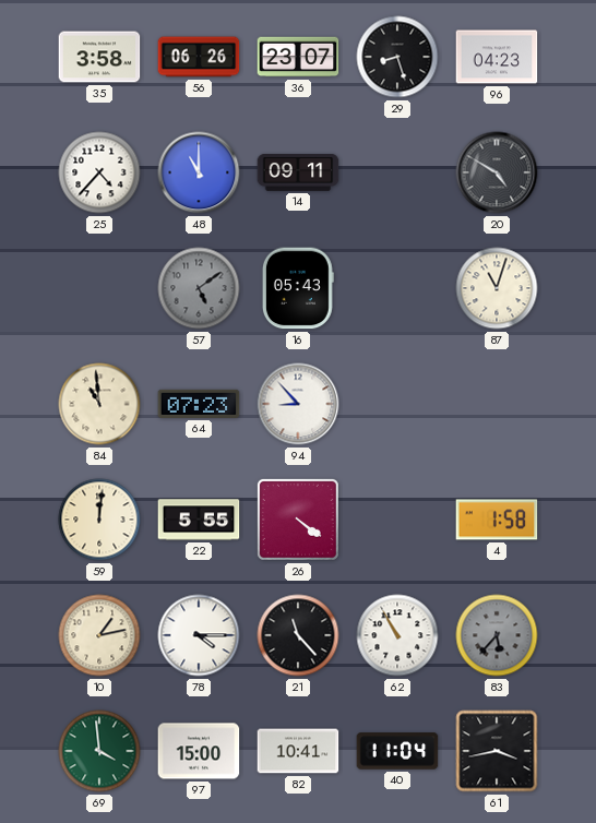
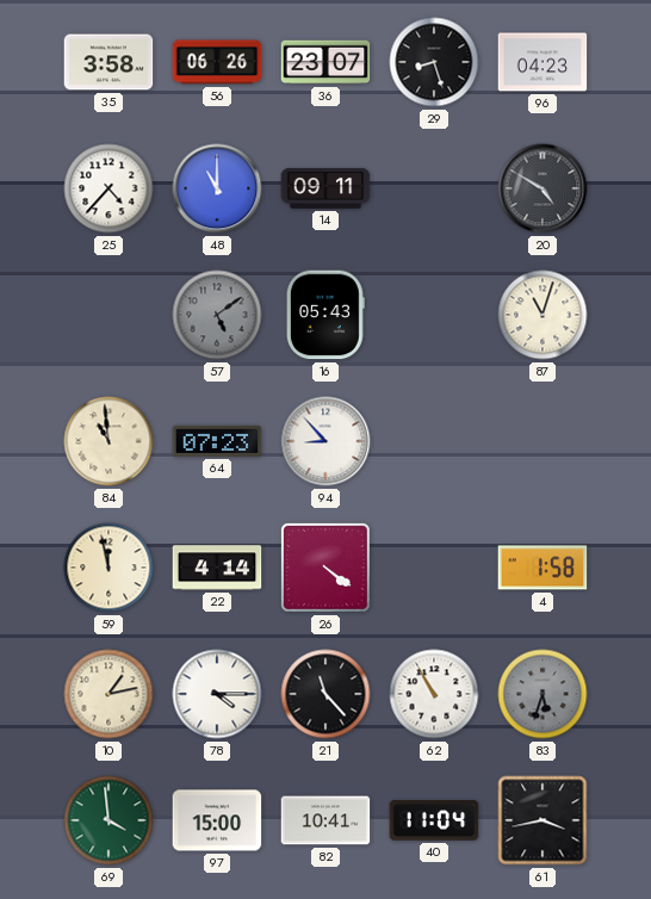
59: 12:01 -> 11:58 (108, 568)
22: 5:55 -> 4:14 (217, 568)
83: 5:37 -> 5:33 (542, 694)
